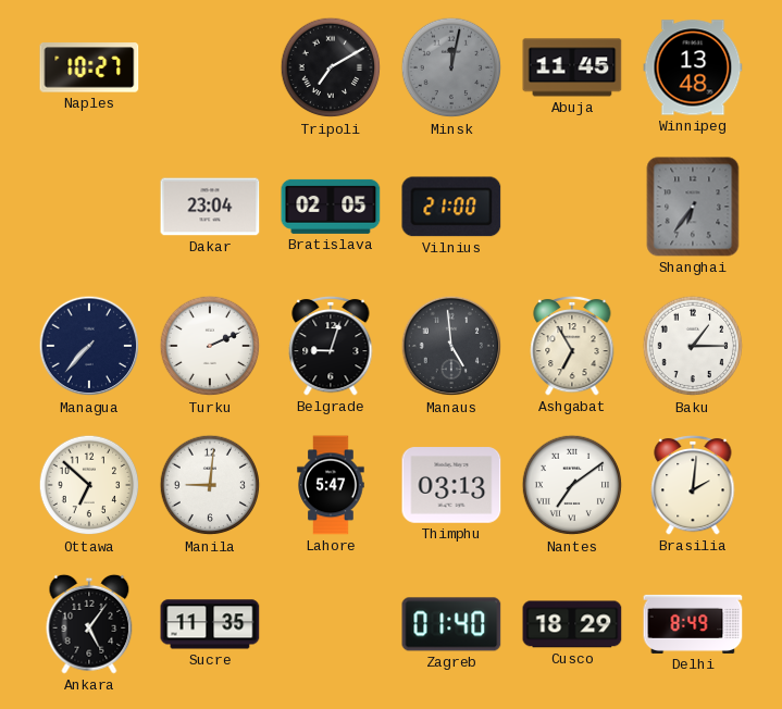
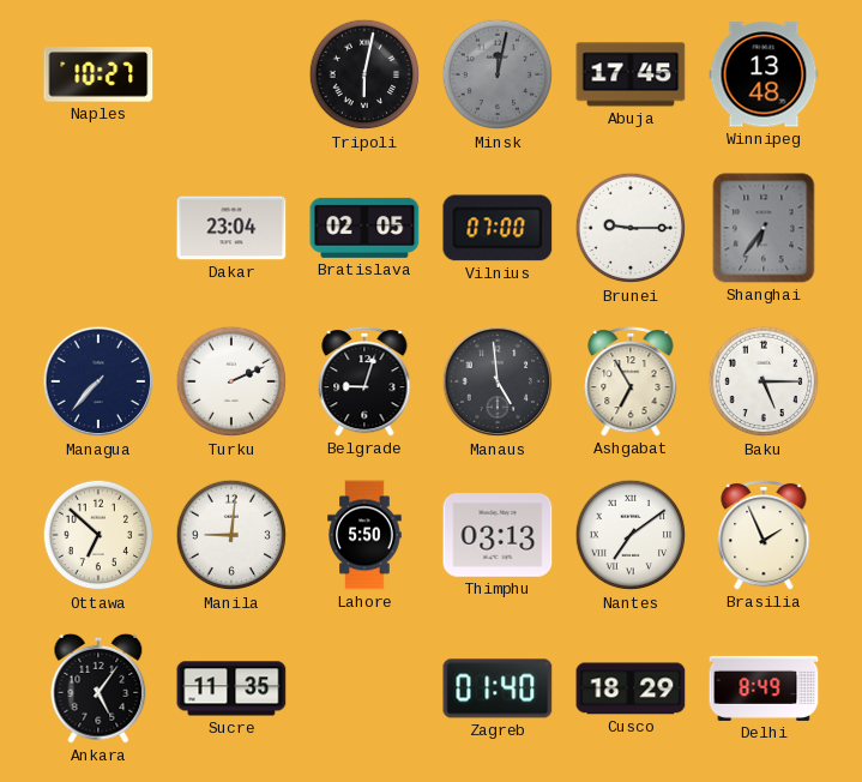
Tripoli: 7:10 -> 6:02 (364, 74)
Abuja: 11:45 -> 17:45 (631, 74)
Vilnius: 21:00 -> 07:00 (498, 228)
Brunei: none -> 9:15 (631, 228)
Baku: 1:15 -> 5:15 (764, 381)
Lahore: 5:47 -> 5:50 (364, 535)
Brasilia: 2:01 -> 1:56 (764, 535)
